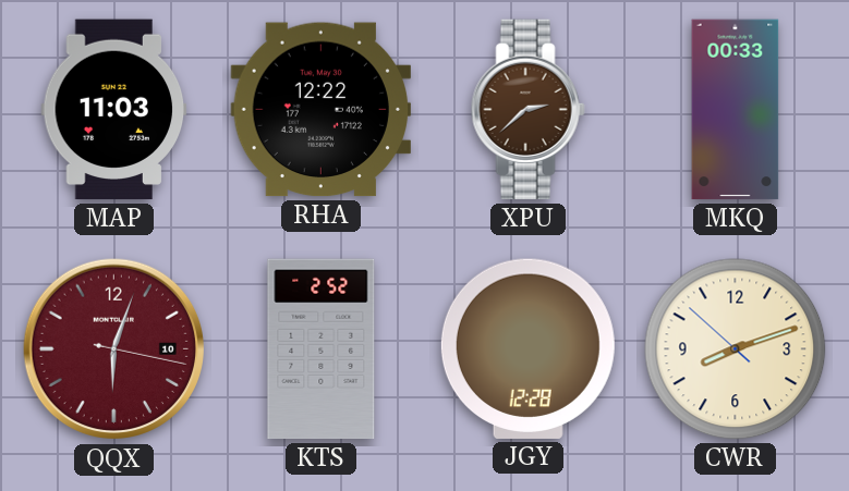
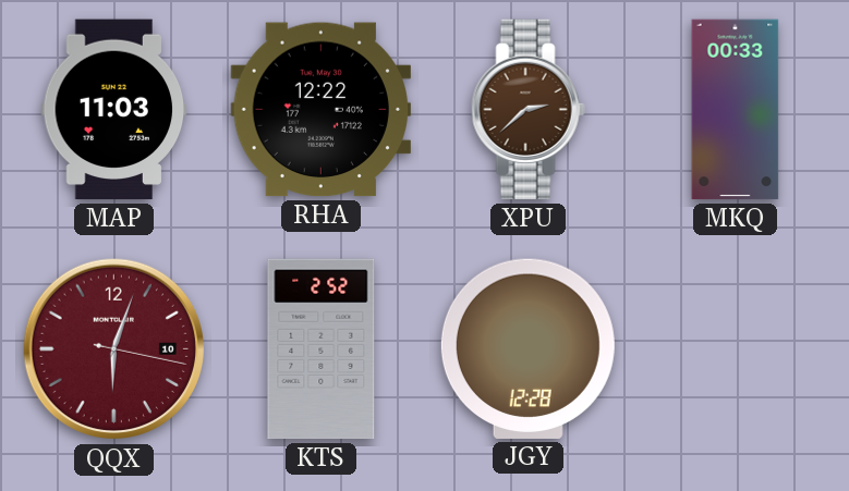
CWR: 8:11 -> none (736, 349)
